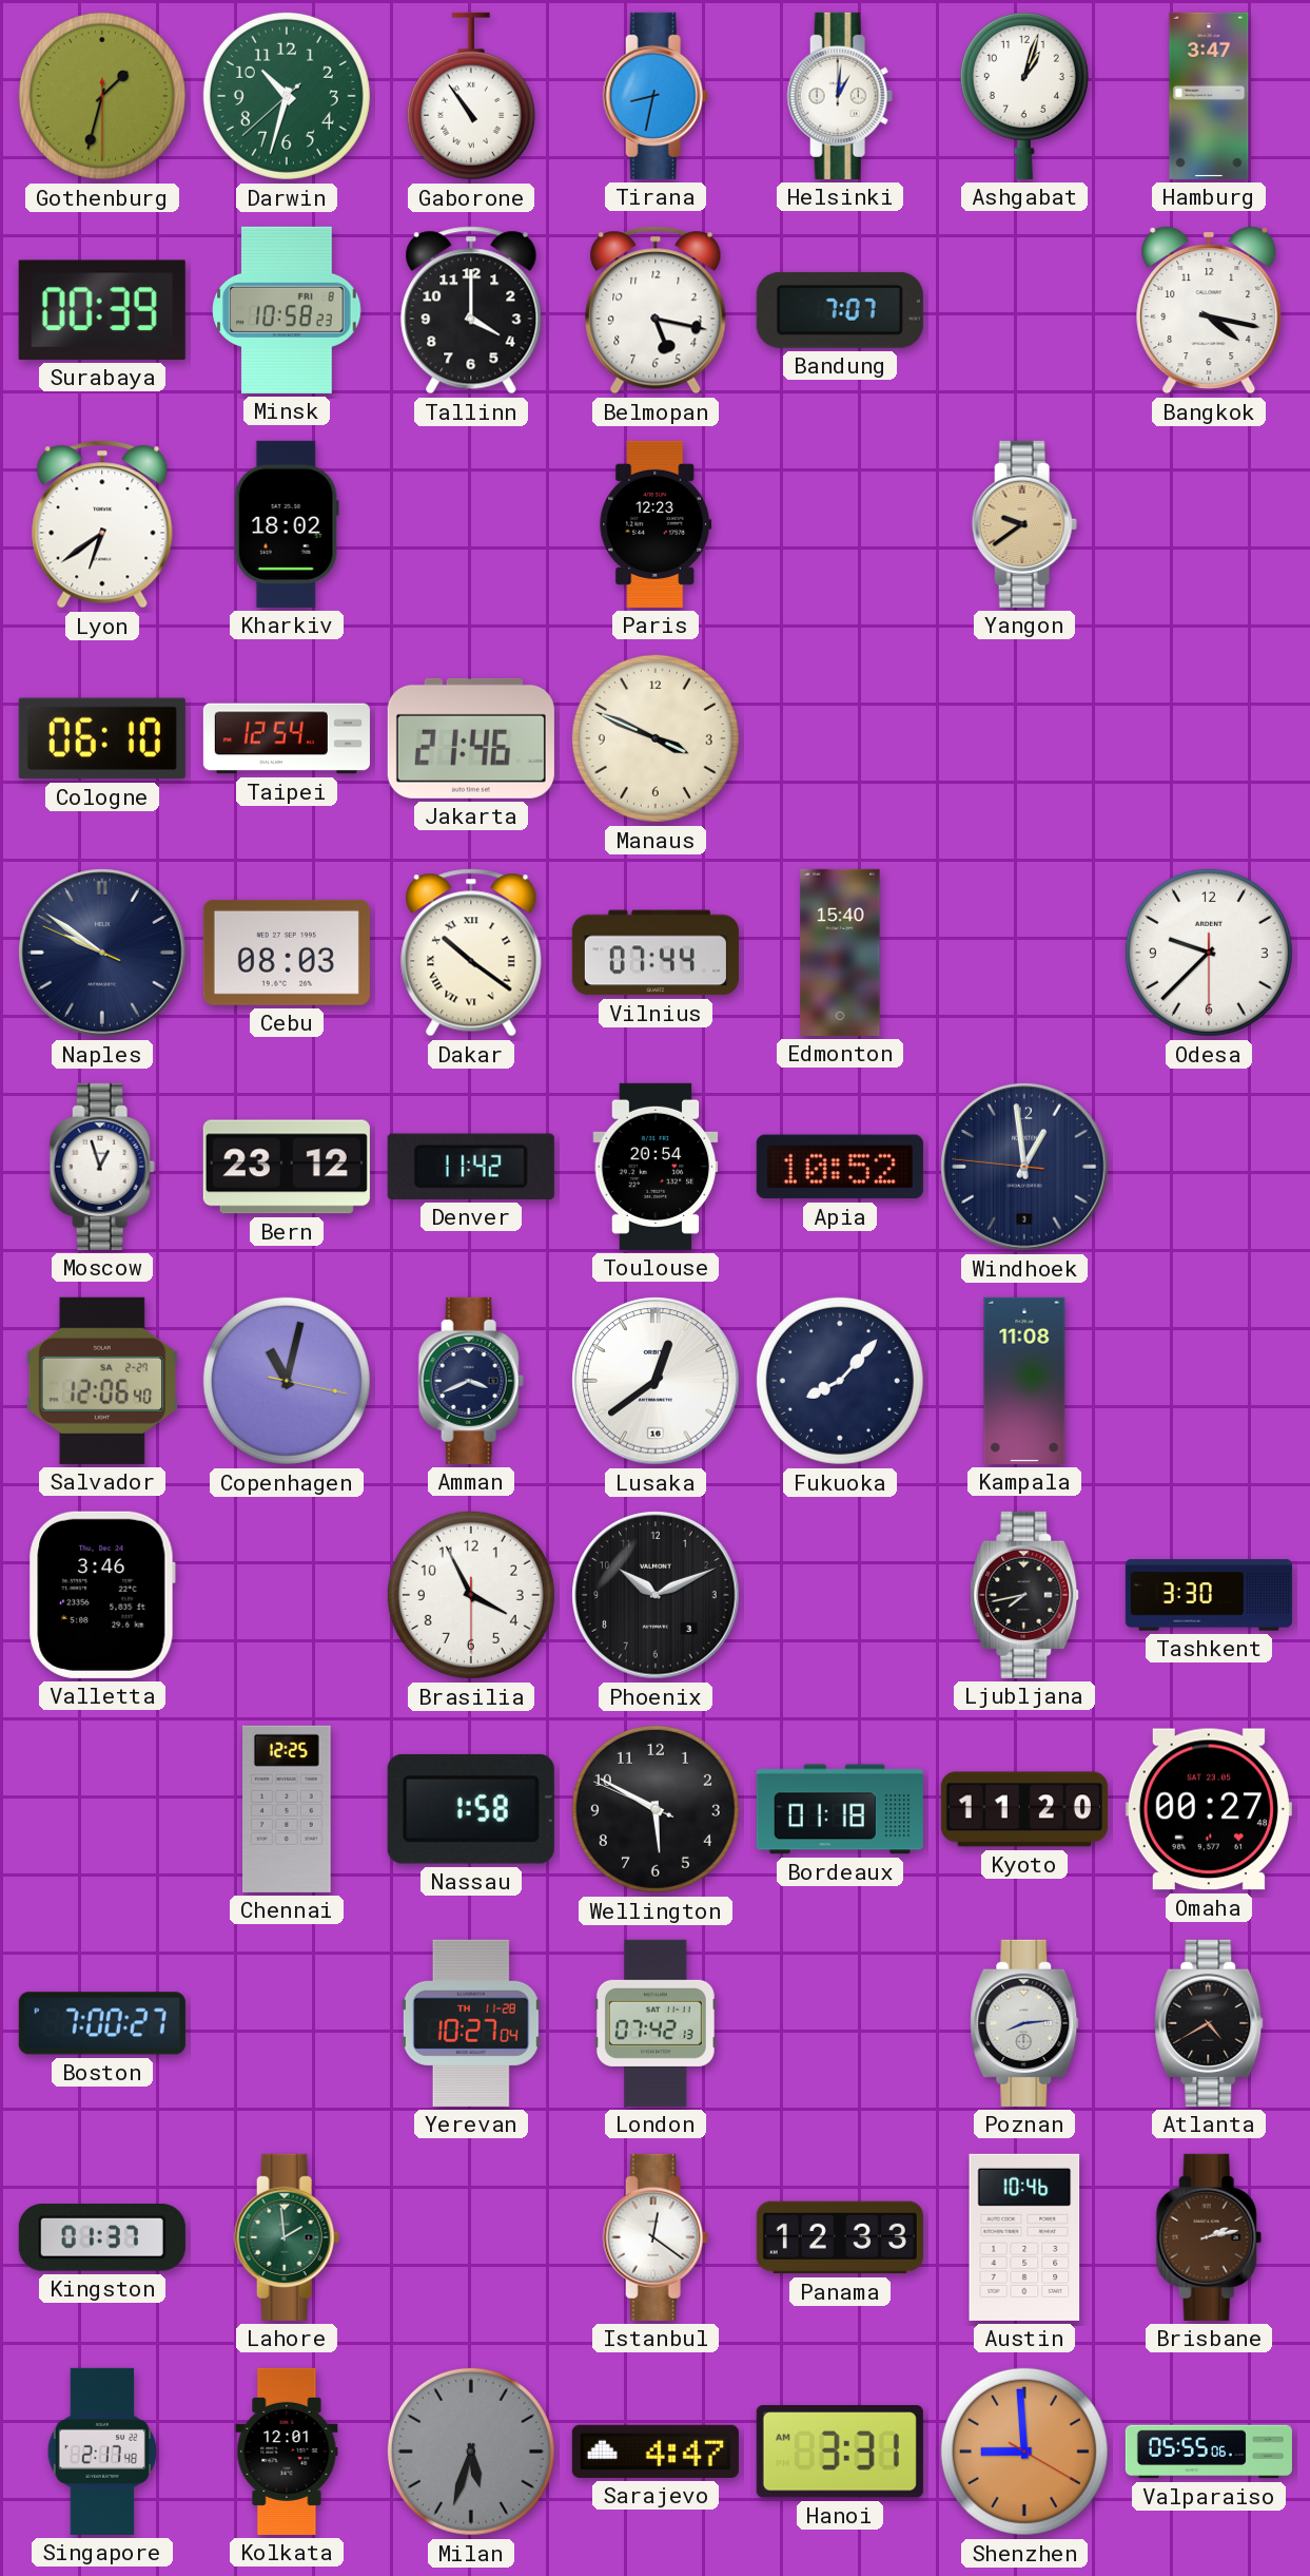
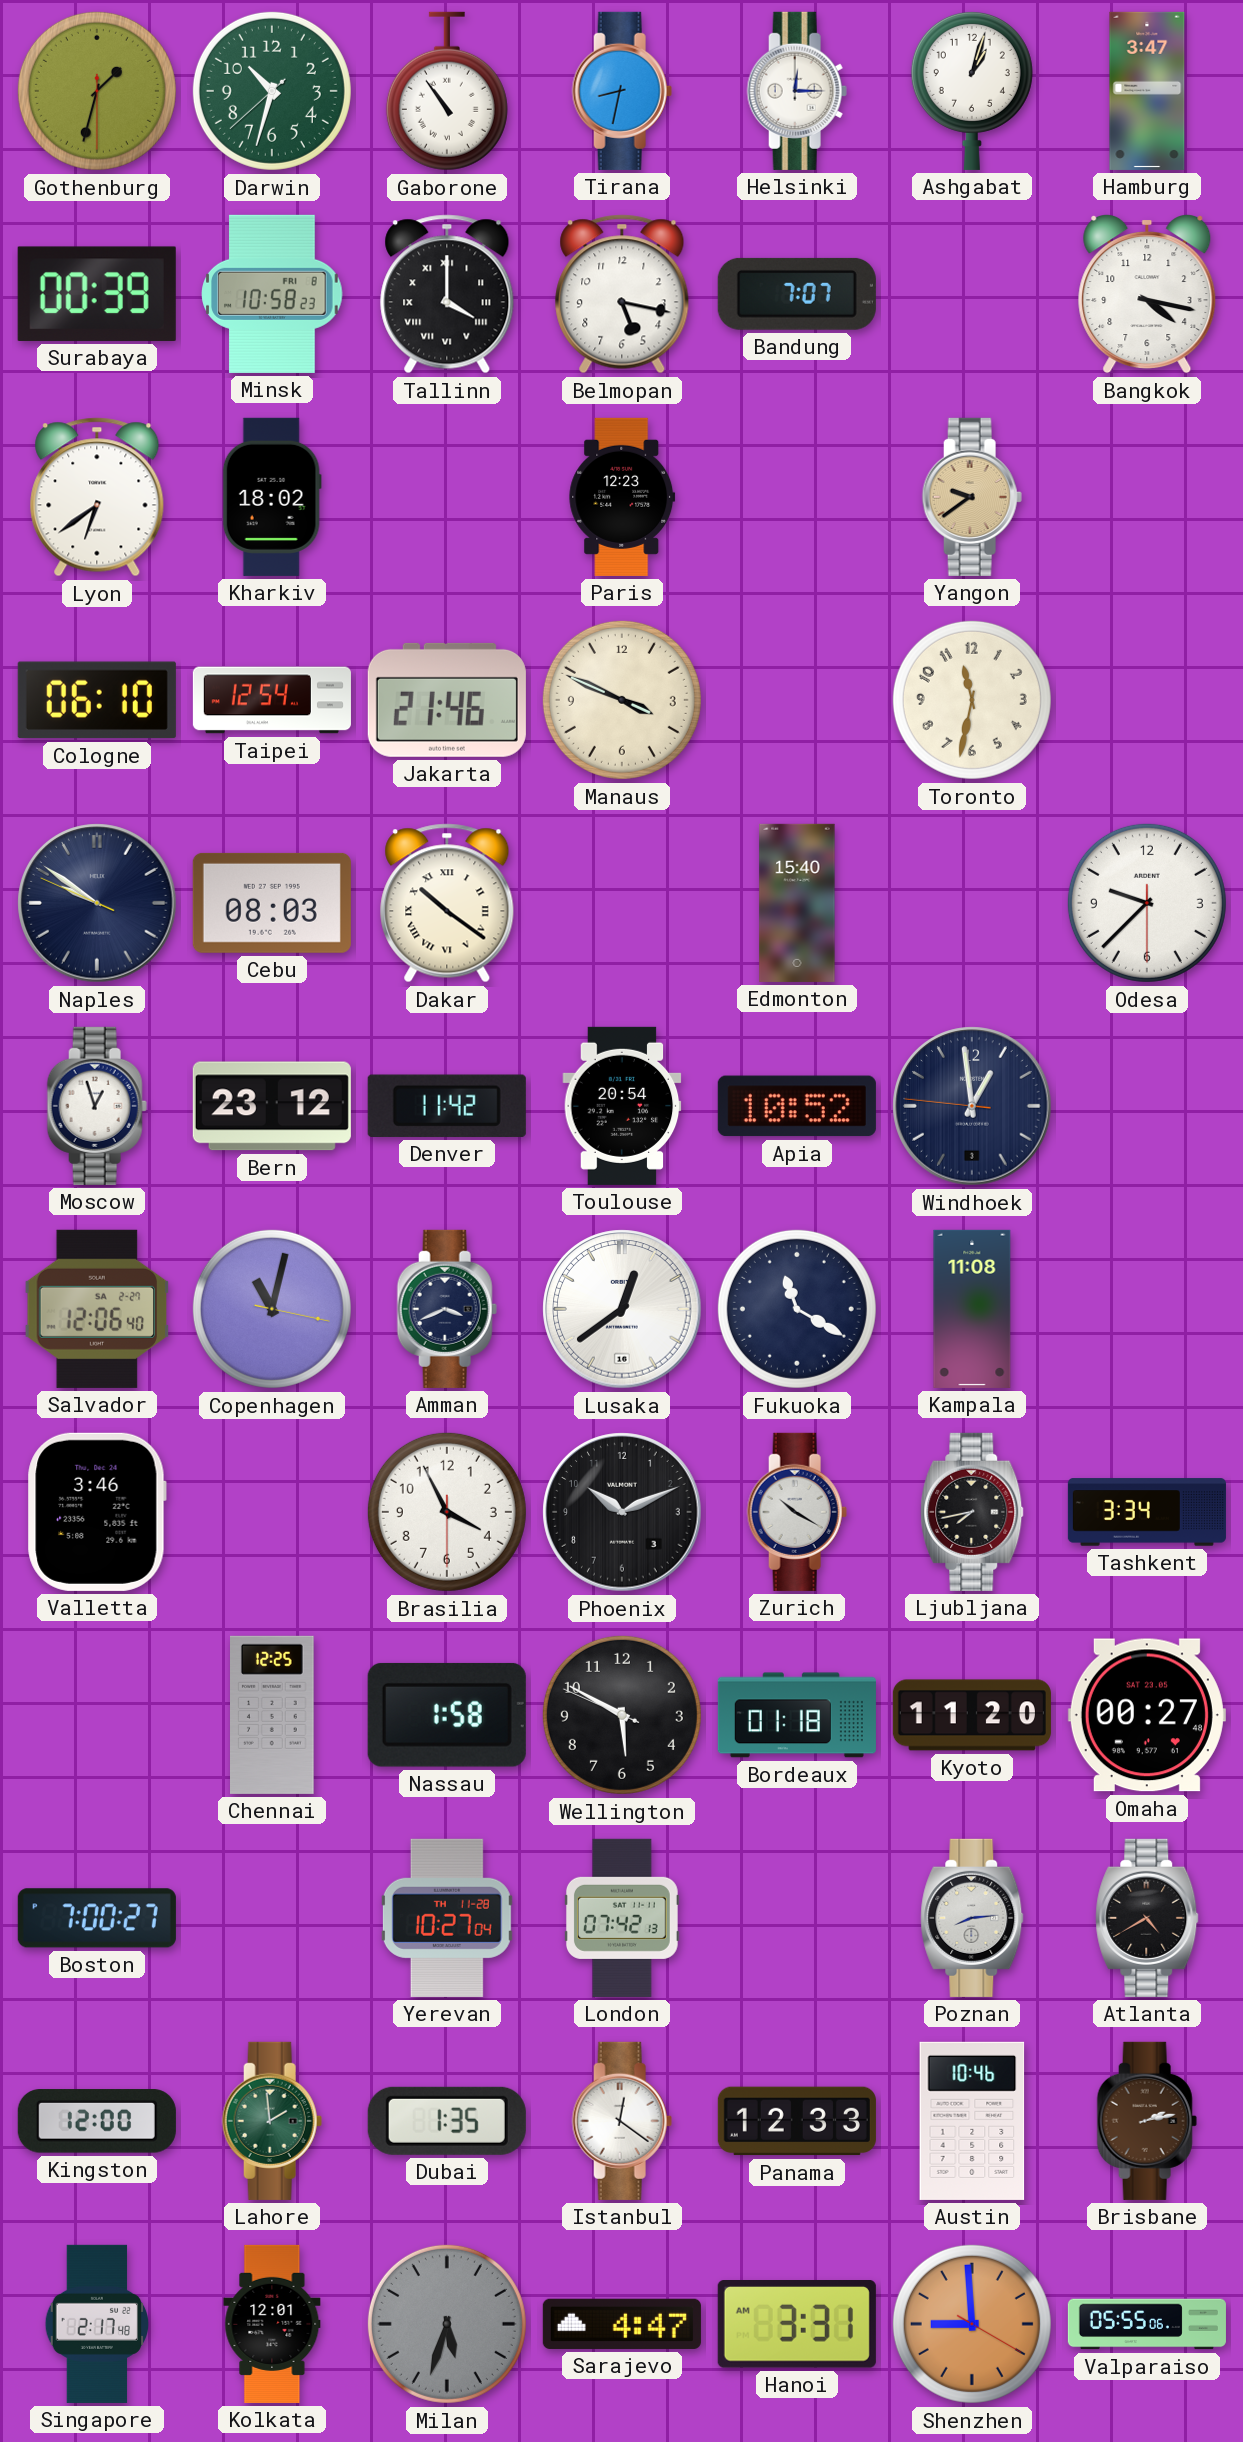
Helsinki: 1:01 -> 12:15 (797, 91)
Tallinn numerals: Arabic -> Roman (447, 294)
Toronto: none -> 11:32 (972, 700)
Vilnius: 07:44 -> none (656, 953)
Fukuoka: 8:07 -> 11:20 (797, 1309)
Zurich: none -> 10:20 (797, 1512)
Tashkent: 3:30 -> 3:34 (1147, 1512)
Kingston: 01:37 -> 12:00 (97, 2121)
Dubai: none -> 1:35 (447, 2121)
